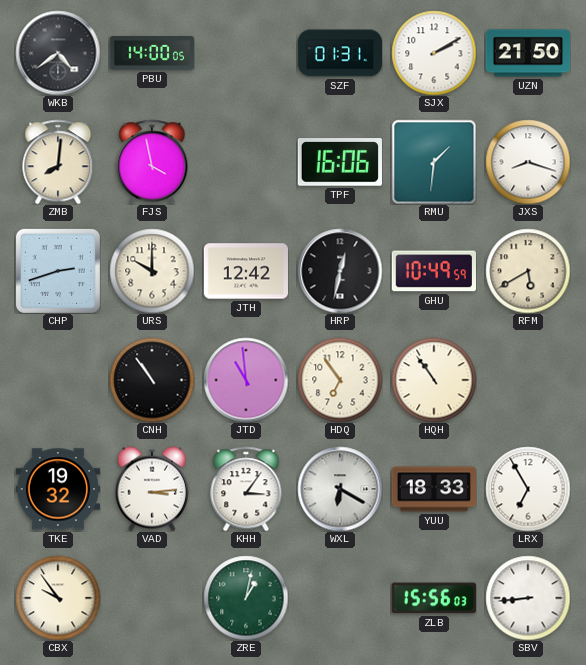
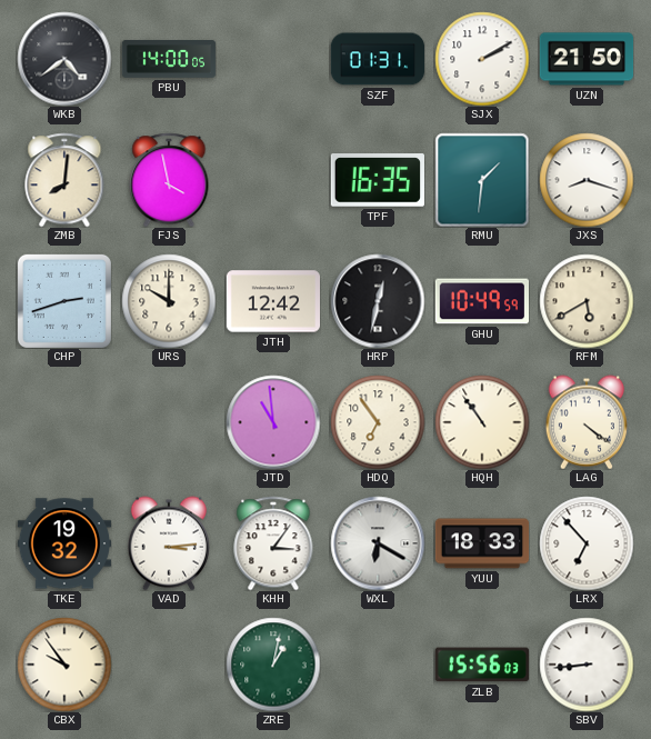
TPF: 16:06 -> 16:35 (378, 180)
CNH: 10:54 -> none (152, 380)
LAG: none -> 4:21 (585, 422)
LRX: 6:55 -> 6:53 (587, 543)
